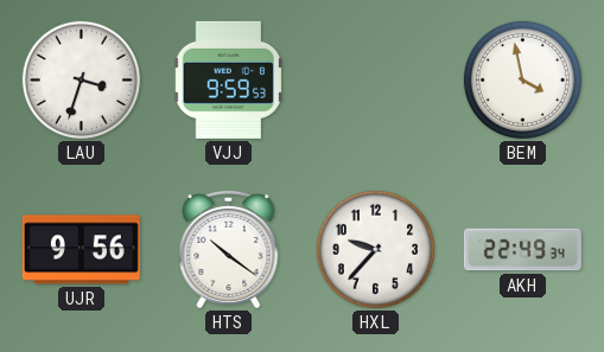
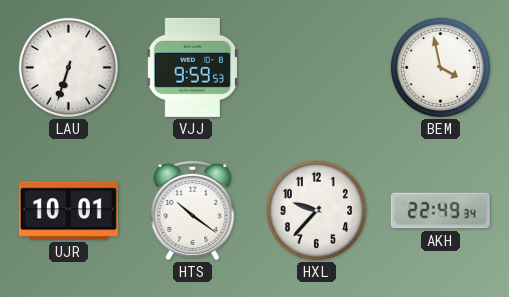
LAU: 3:33 -> 6:33 (68, 67)
UJR: 9:56 -> 10:01 (68, 211)
